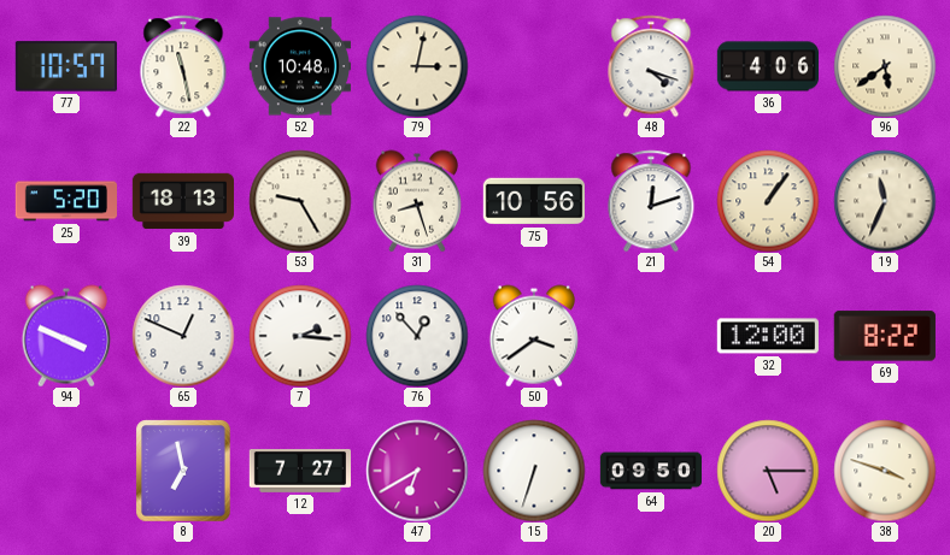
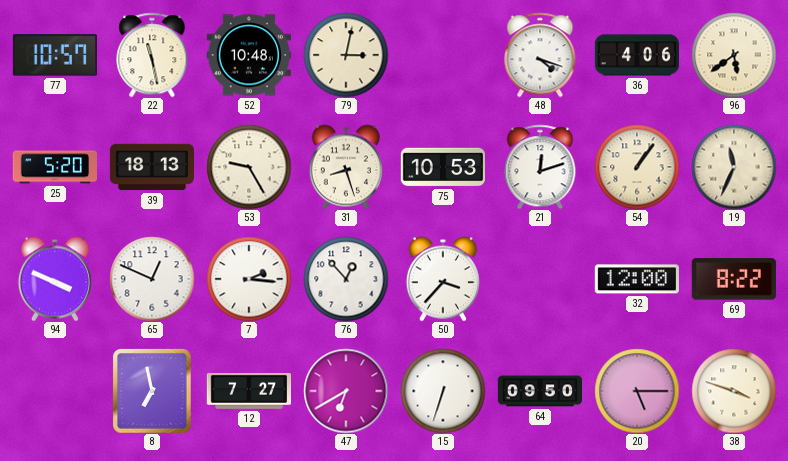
75: 10:56 -> 10:53 (442, 167)
50: 3:39 -> 3:37 (443, 279)
